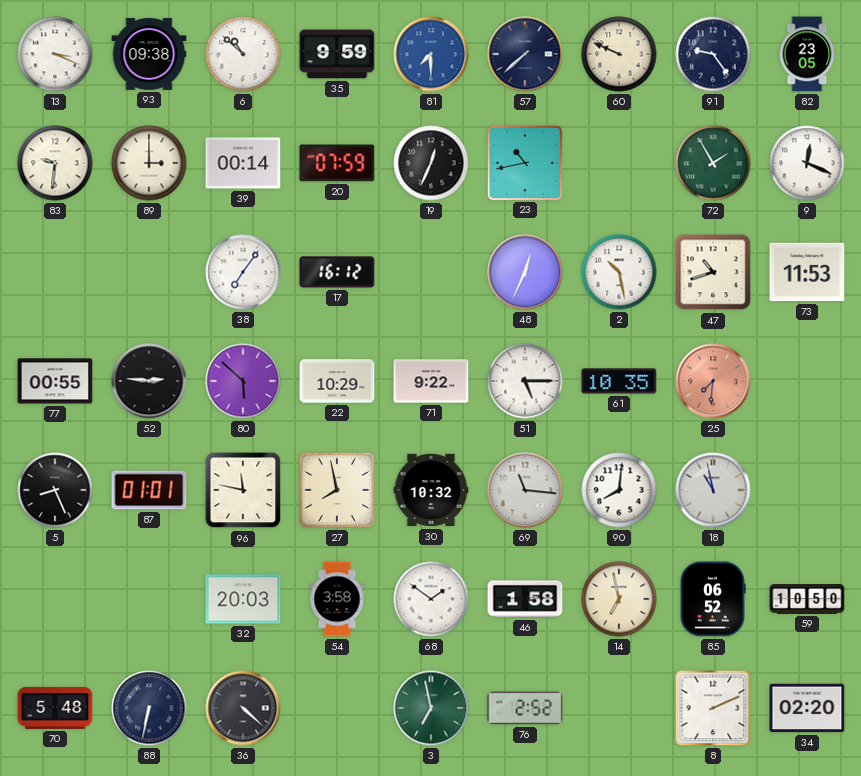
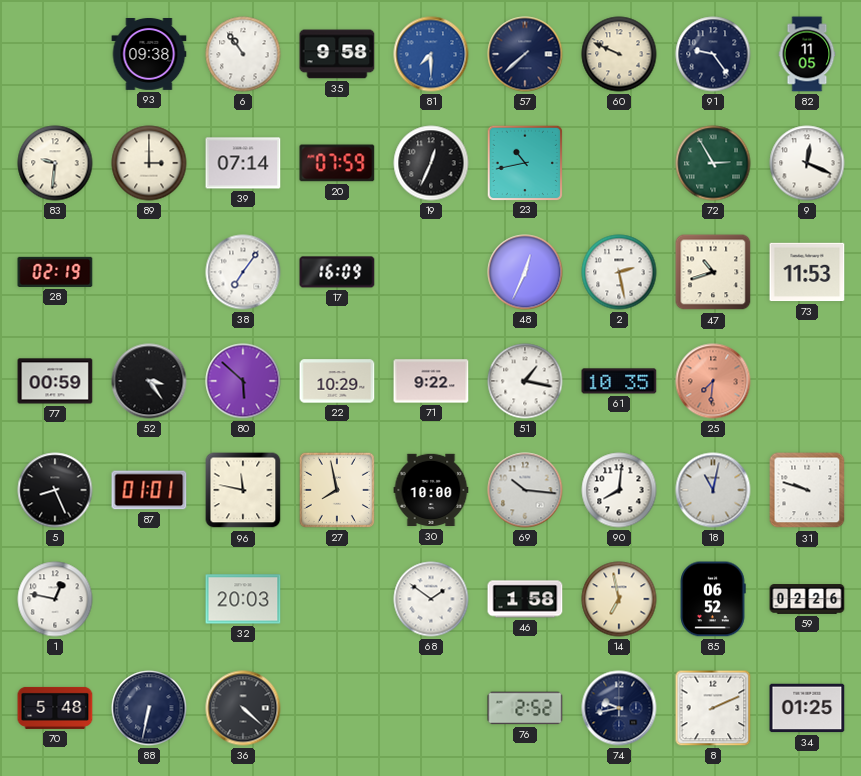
13: 3:19 -> none (55, 54)
6: 10:52 -> 10:54 (243, 54)
35: 9:59 -> 9:58 (337, 54)
82: 23:05 -> 11:05 (807, 54)
39: 00:14 -> 07:14 (243, 163)
72: 1:55 -> 2:55 (713, 163)
28: none -> 02:19 (55, 272)
17: 16:12 -> 16:09 (337, 272)
2: 10:28 -> 2:28 (619, 272)
77: 00:55 -> 00:59 (55, 381)
52: 2:46 -> 3:24 (149, 381)
51: 5:15 -> 1:17 (525, 381)
30: 10:32 -> 10:00 (431, 490)
69: 11:16 -> 10:16 (525, 490)
18: 10:58 -> 11:02 (713, 490)
31: none -> 9:48 (807, 490)
1: none -> 12:47 (55, 599)
54: 3:58 -> none (337, 599)
59: 10:50 -> 02:26 (807, 599)
3: 6:58 -> none (431, 708)
74: none -> 9:43 (619, 708)
34: 02:20 -> 01:25 (807, 708)
